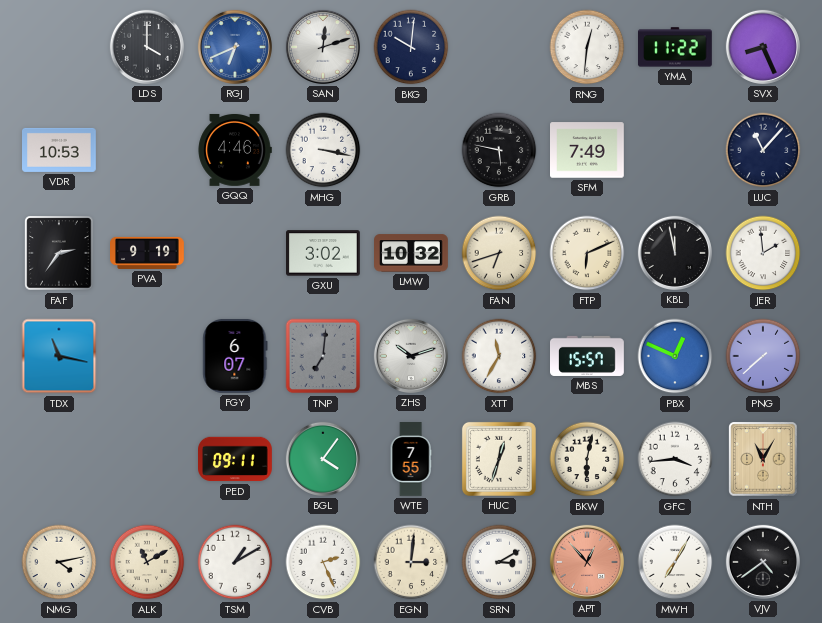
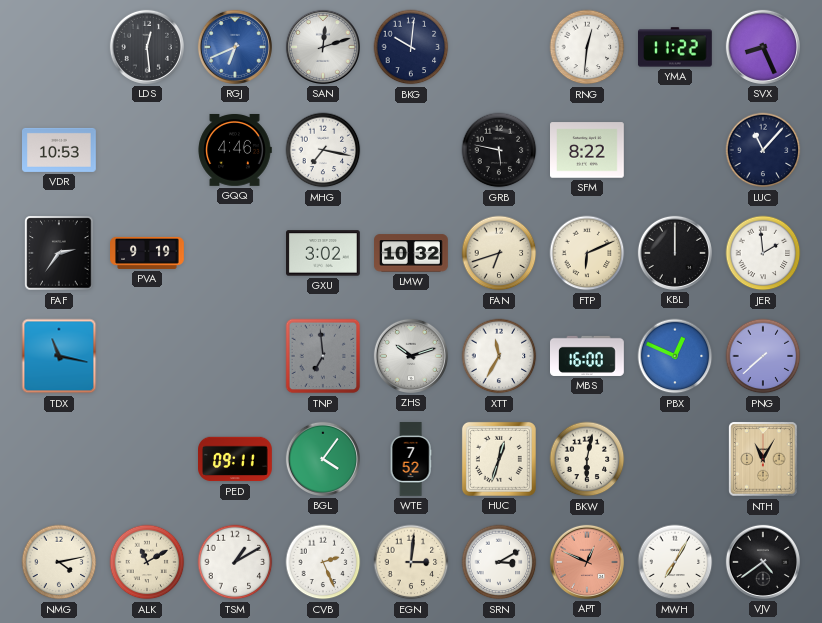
LDS: 4:00 -> 12:29 (147, 47)
MHG: 3:17 -> 7:17 (323, 150)
SFM: 7:49 -> 8:22 (588, 150)
KBL: 11:58 -> 12:00 (675, 253)
FGY: 6:07 -> none (235, 356)
TNP: 7:01 -> 6:59 (323, 356)
MBS: 15:57 -> 16:00 (588, 356)
WTE: 7:55 -> 7:52 (411, 459)
GFC: 3:44 -> none (675, 459)
APT: 12:53 -> 12:49 (587, 562)
